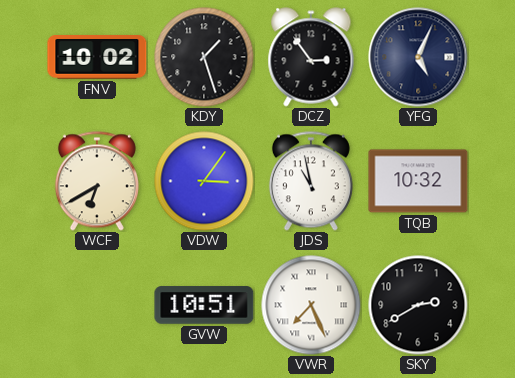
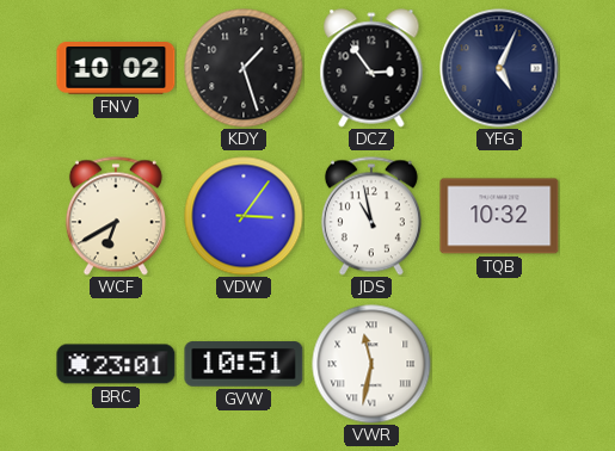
BRC: none -> 23:01 (116, 364)
VWR: 7:26 -> 11:32 (371, 364)
SKY: 2:40 -> none (418, 305)
